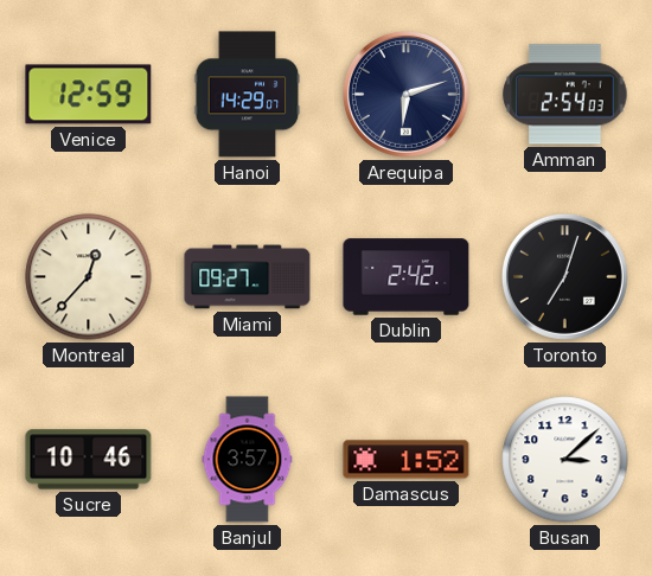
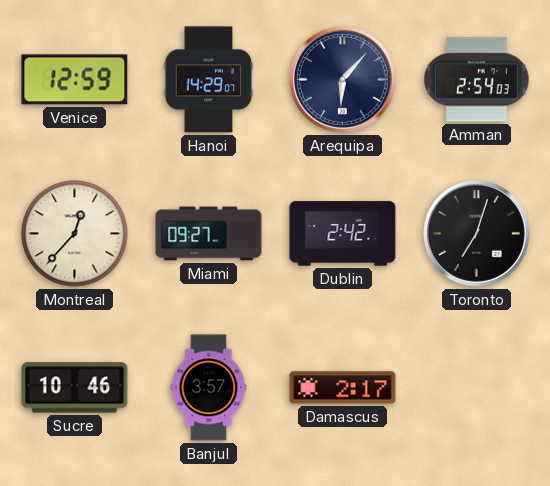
Arequipa: 6:12 -> 6:07 (342, 79)
Damascus: 1:52 -> 2:17 (343, 388)
Busan: 3:08 -> none (565, 460)
